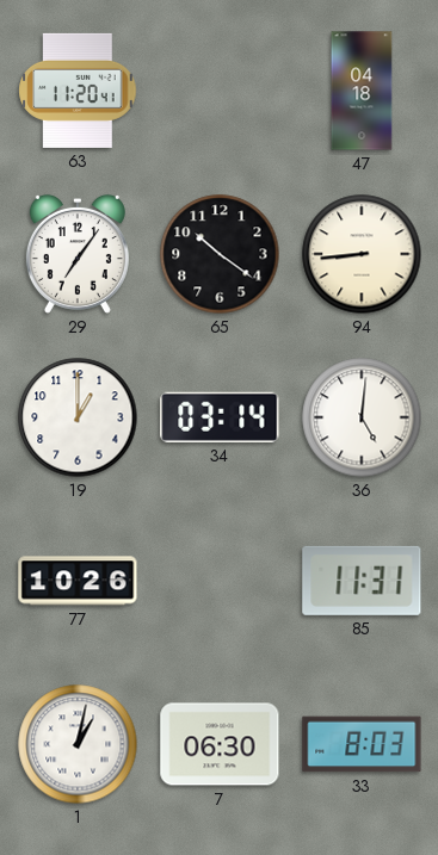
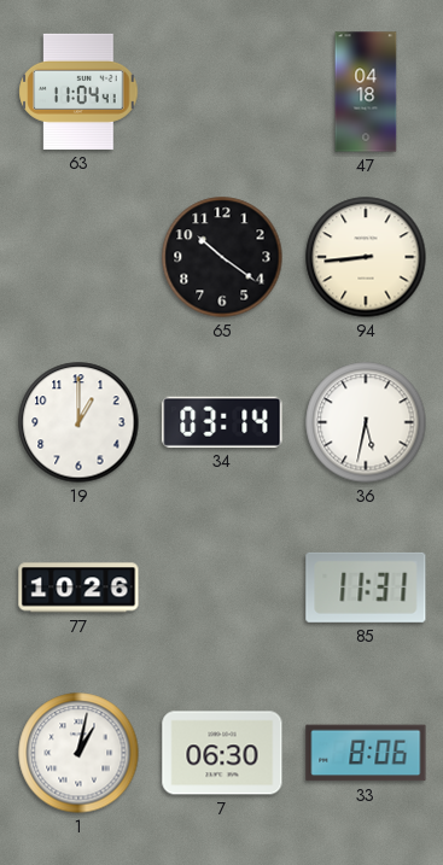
63: 11:20 -> 11:04 (78, 92)
29: 7:06 -> none (78, 254)
36: 5:01 -> 5:32 (366, 422)
33: 8:03 -> 8:06 (366, 753)
